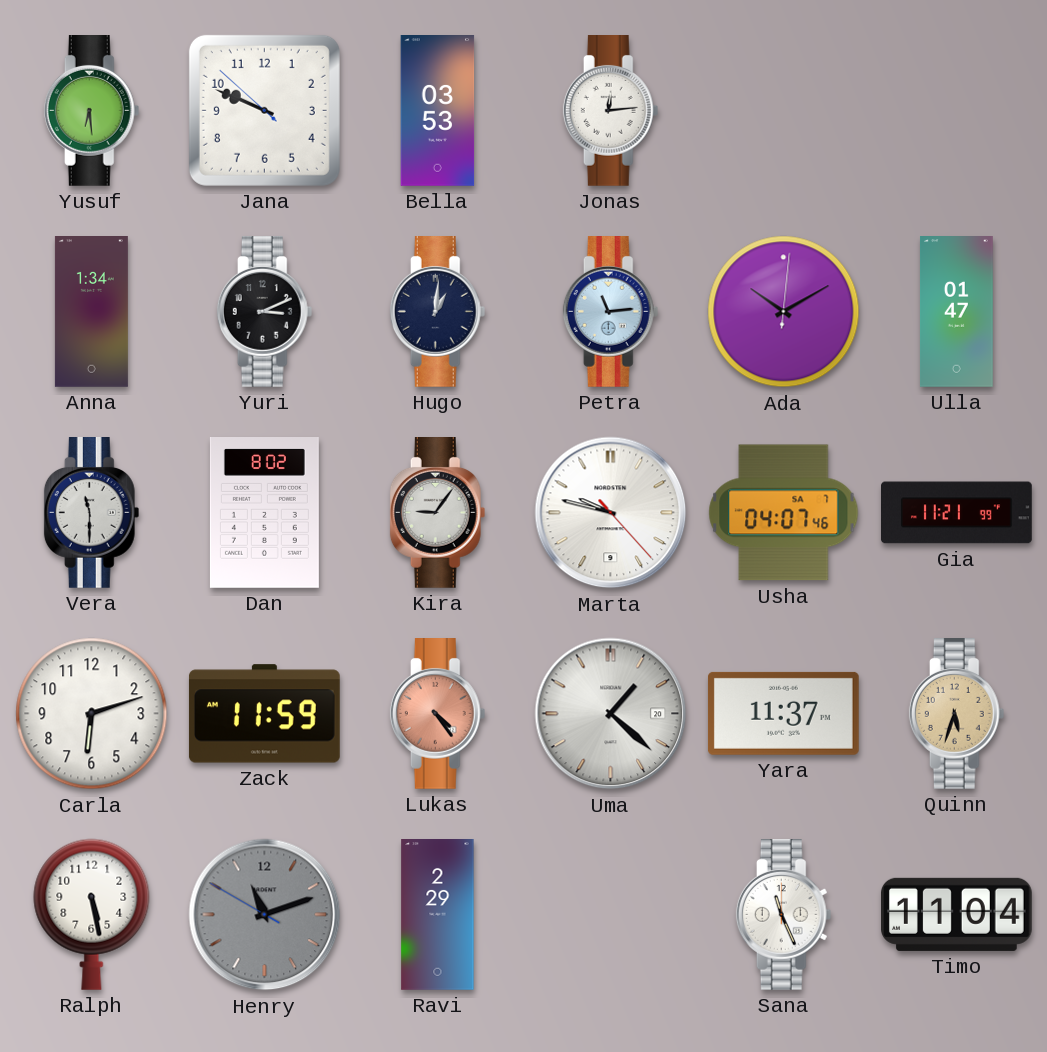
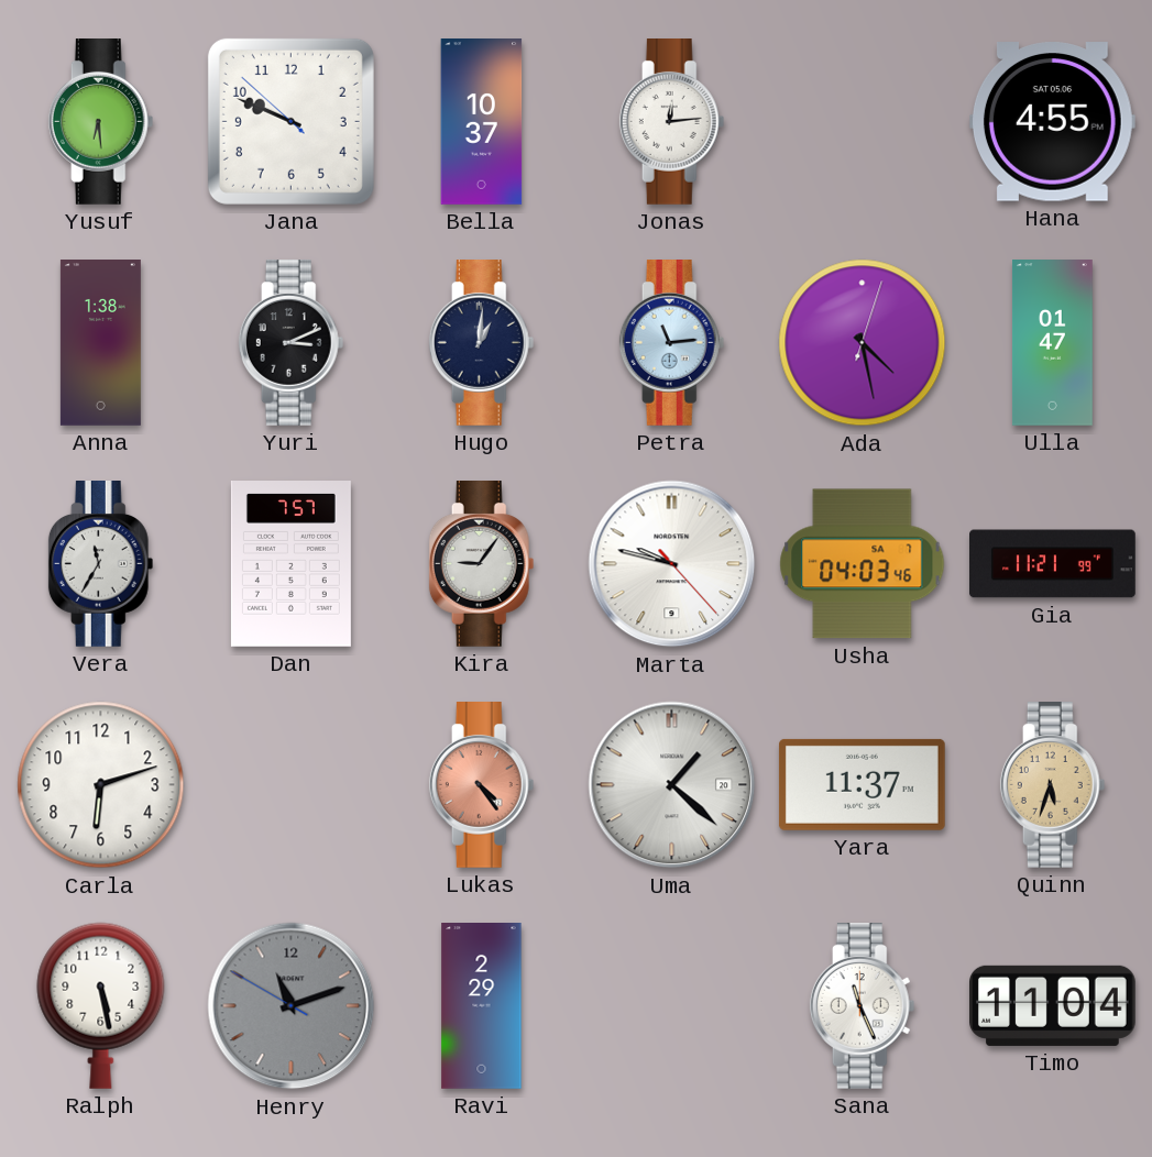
Bella: 03:53 -> 10:37 (482, 122)
Hana: none -> 4:55 (1052, 122)
Anna: 1:34 -> 1:38 (100, 343)
Ada: 10:10 -> 4:28 (863, 343)
Vera: 11:30 -> 11:35 (101, 564)
Dan: 8:02 -> 7:57 (290, 564)
Usha: 04:07 -> 04:03 (863, 564)
Zack: 11:59 -> none (264, 714)
